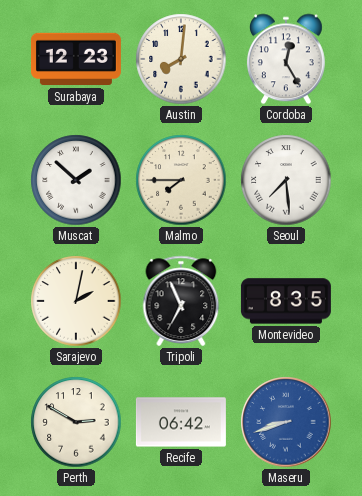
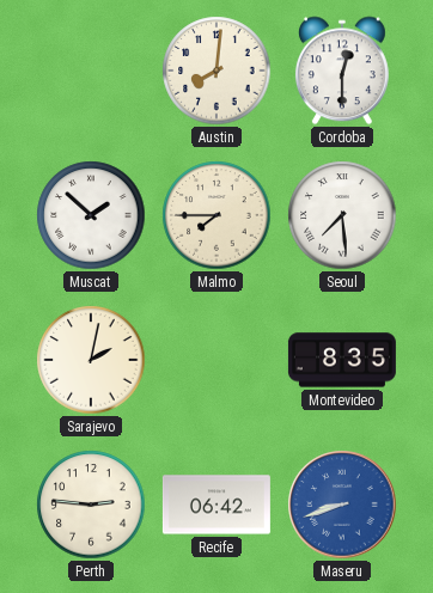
Surabaya: 12:23 -> none (76, 59)
Cordoba: 12:25 -> 12:30 (342, 71)
Tripoli: 6:56 -> none (181, 301)
Perth: 2:50 -> 2:46 (91, 505)
